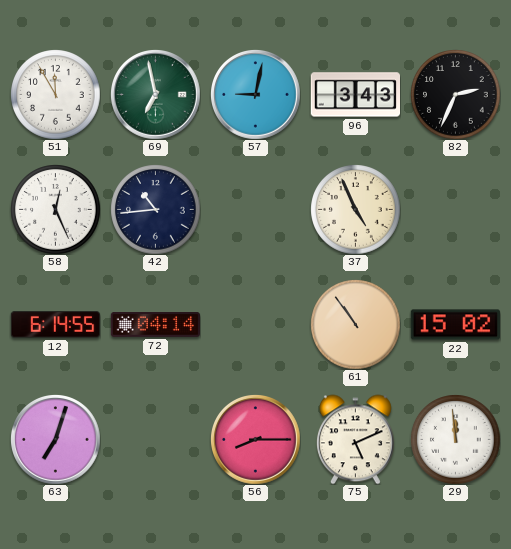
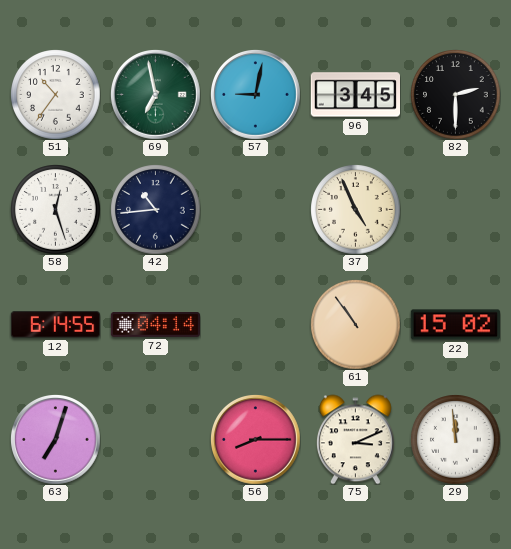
51: 11:55 -> 10:36 (55, 94)
96: 3:43 -> 3:45 (355, 95)
82: 2:34 -> 2:30 (455, 94)
58: 12:26 -> 12:27 (55, 209)
75: 5:11 -> 3:11 (355, 439)
